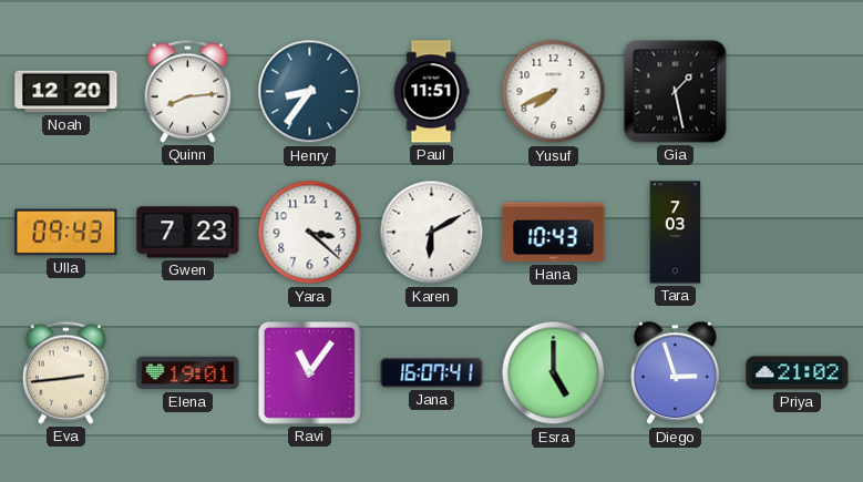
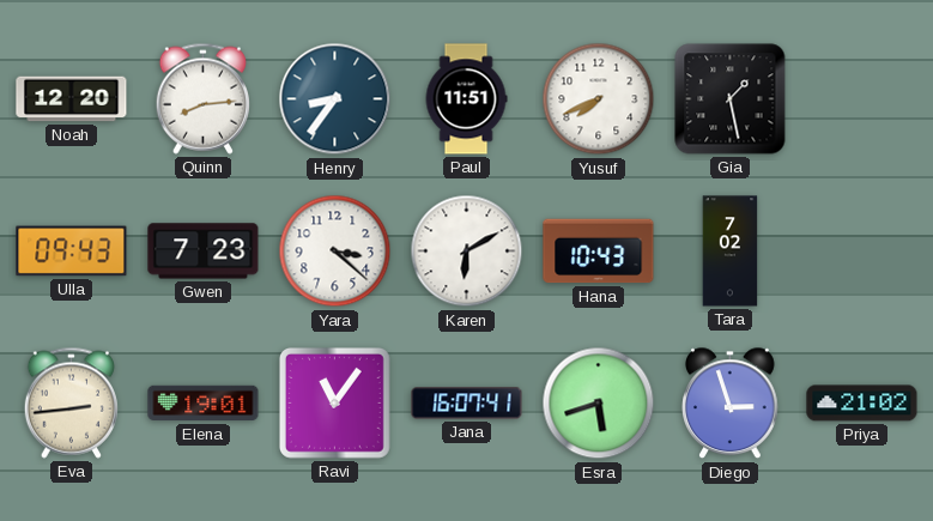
Tara: 7:03 -> 7:02 (731, 252)
Esra: 5:00 -> 5:42 (599, 404)
